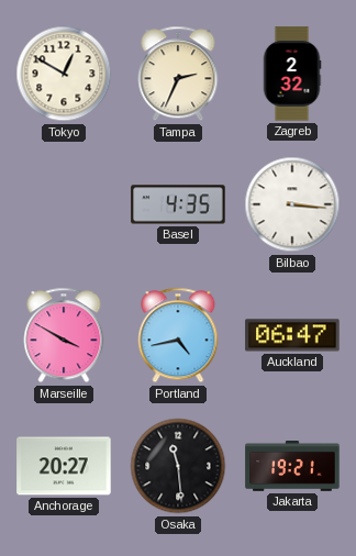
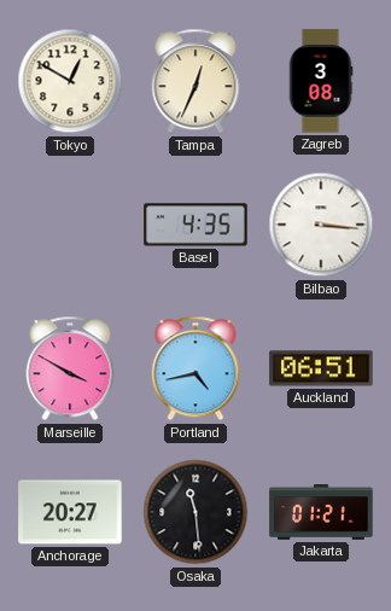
Tampa: 2:34 -> 12:34 (195, 81)
Zagreb: 2:32 -> 3:08 (321, 81)
Auckland: 06:47 -> 06:51 (321, 368)
Jakarta: 19:21 -> 01:21 (321, 513)
